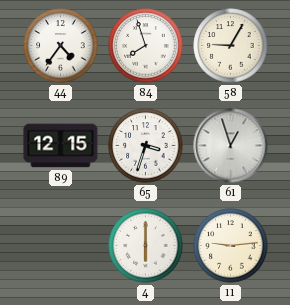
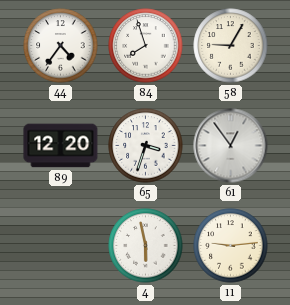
89: 12:15 -> 12:20 (61, 146)
61: 12:57 -> 12:54 (231, 146)
4: 6:00 -> 5:58 (146, 246)
